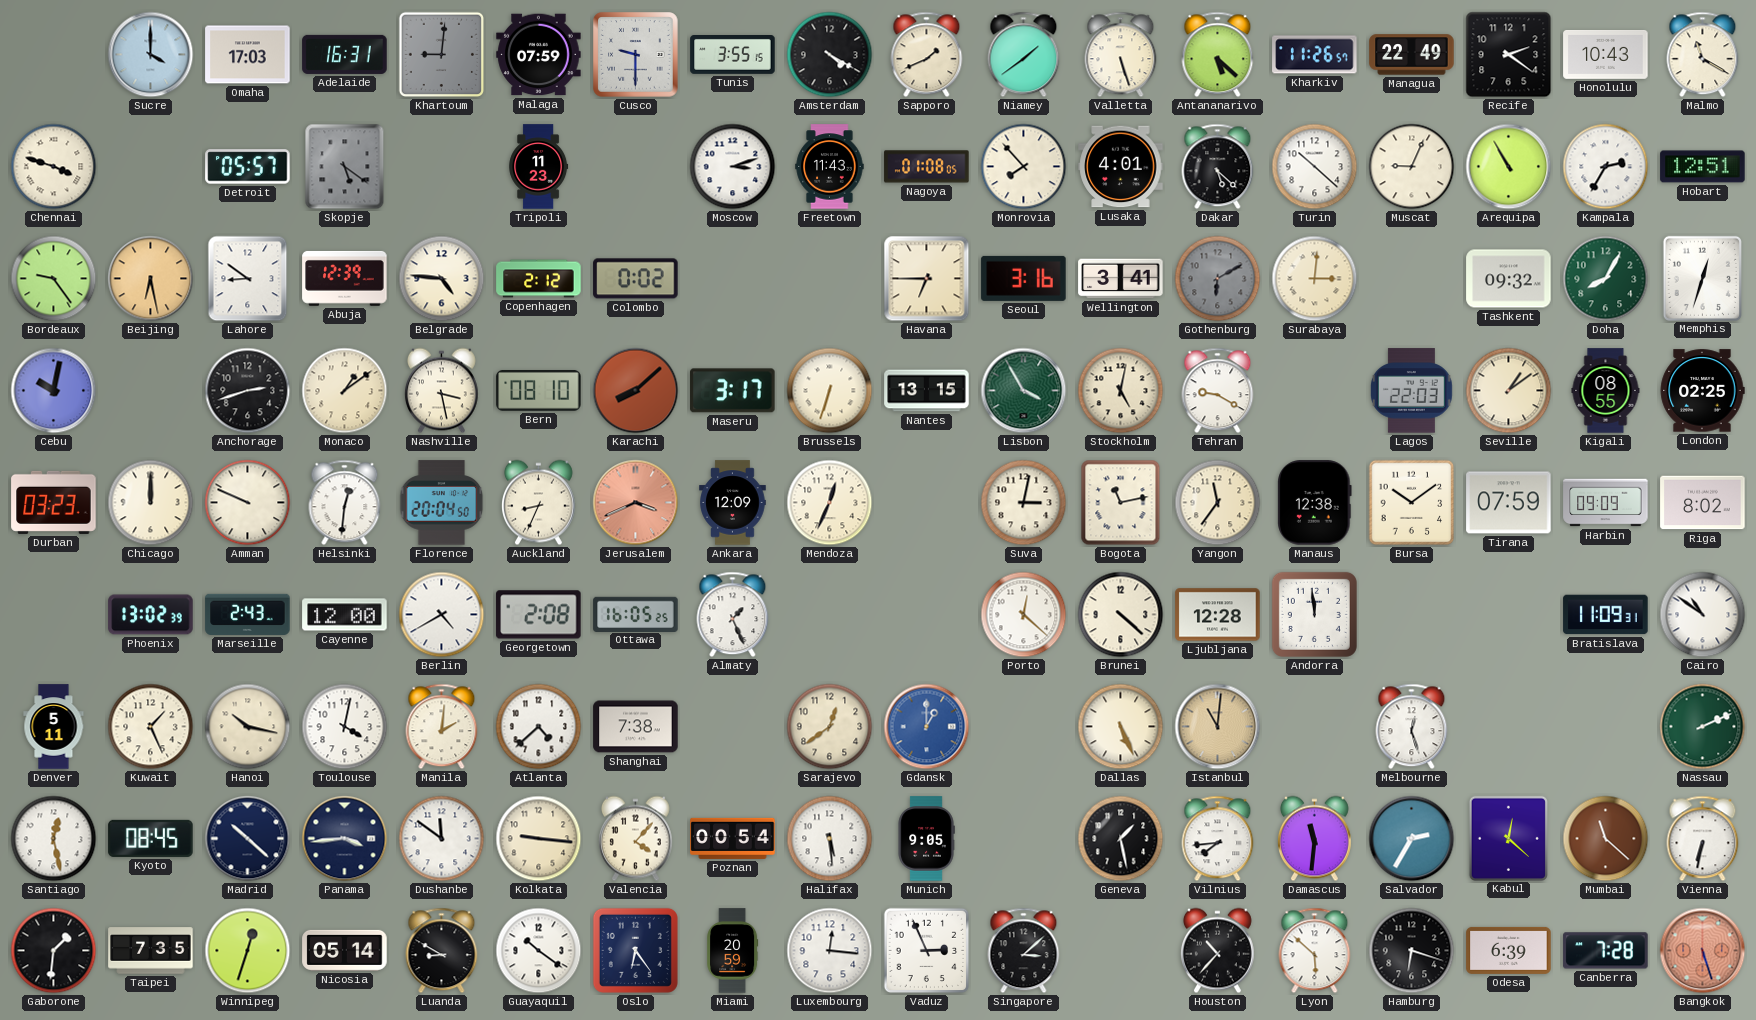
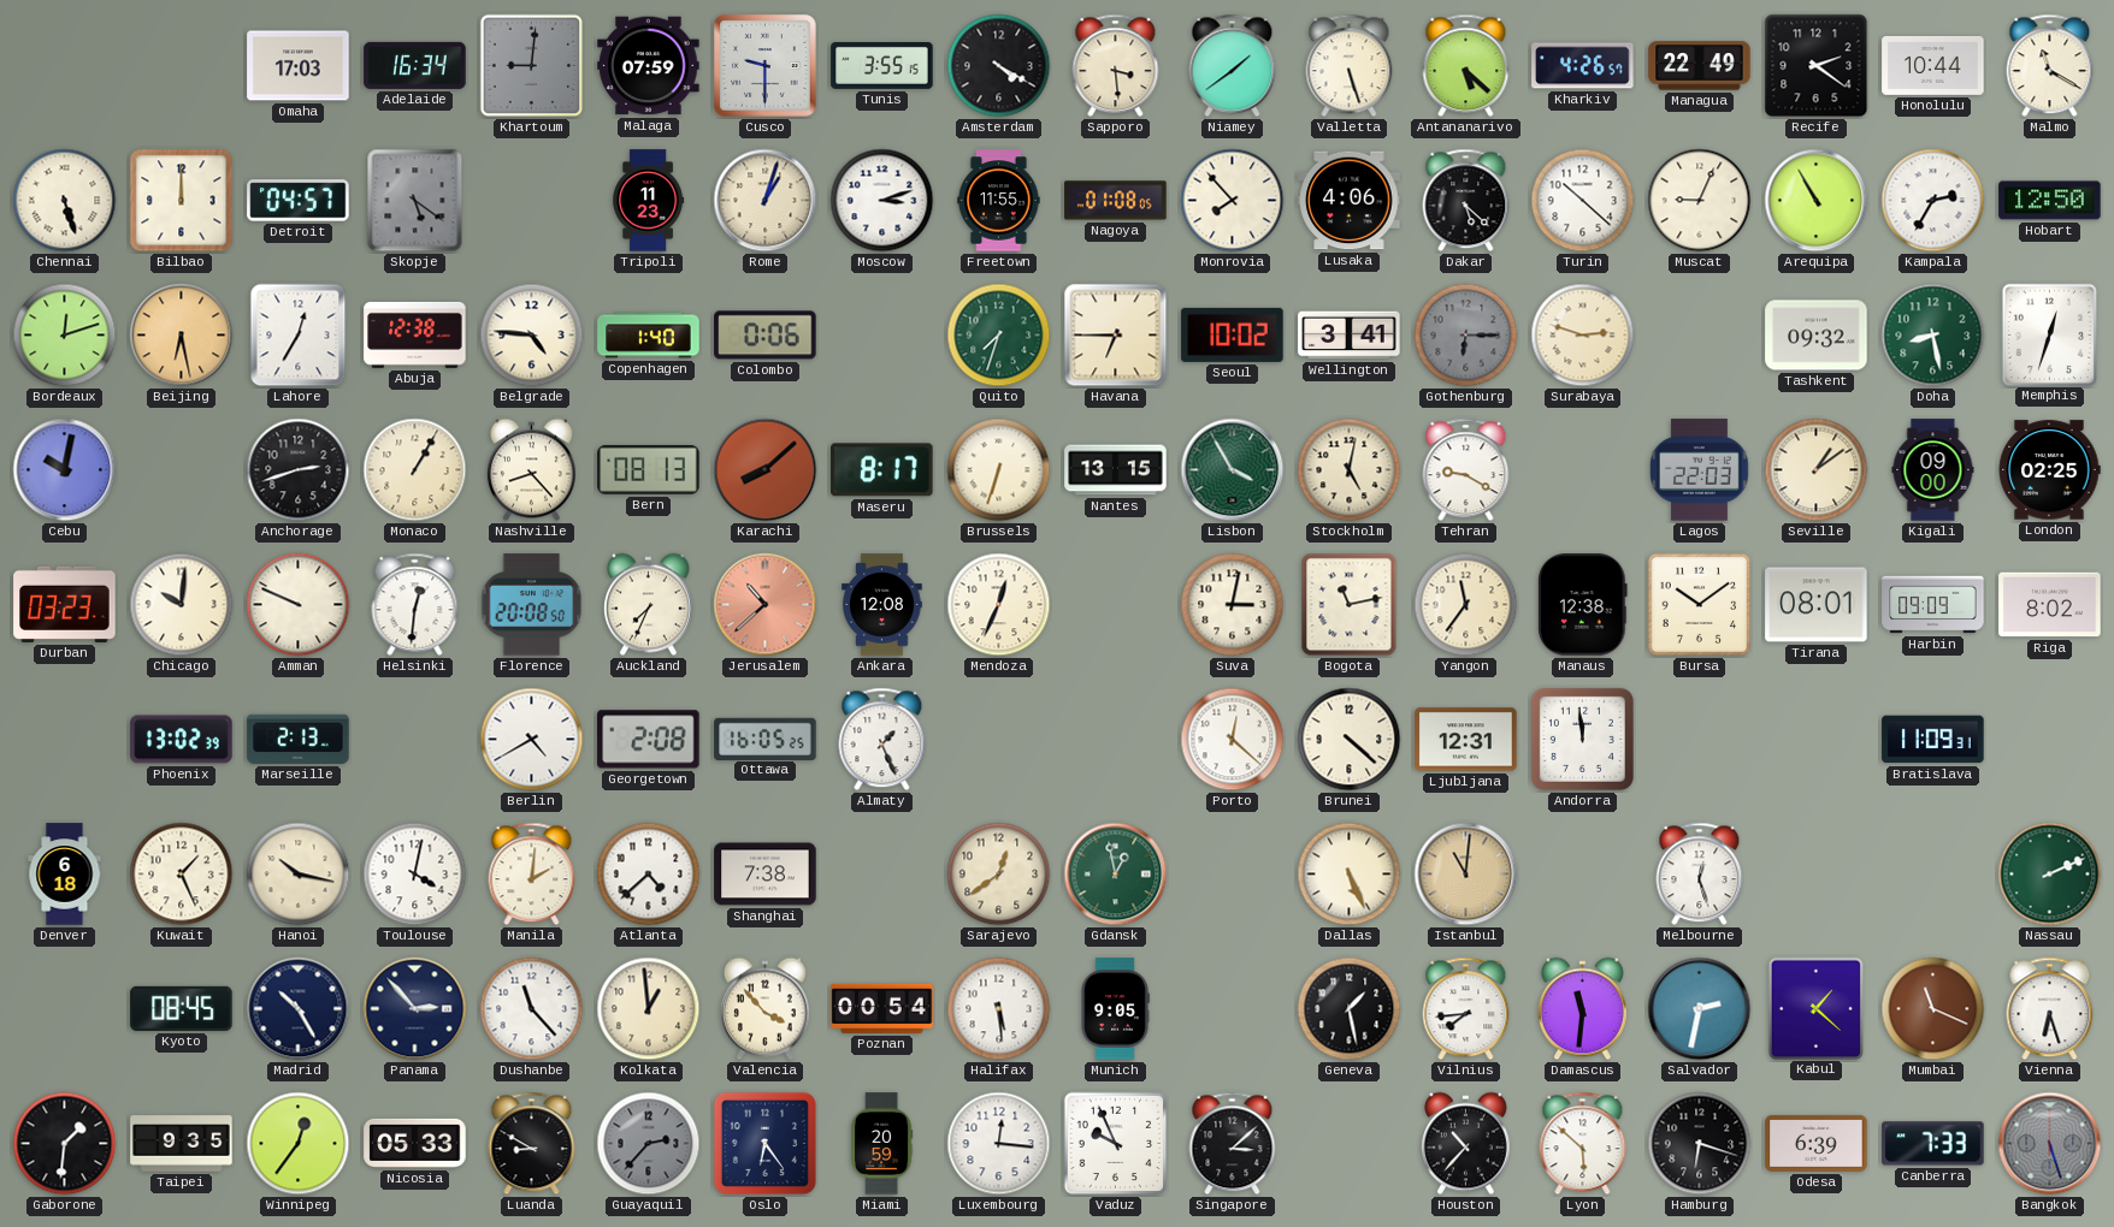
Sucre: 4:00 -> none (151, 55)
Adelaide: 16:31 -> 16:34 (415, 65)
Sapporo: 1:41 -> 3:29 (1116, 66)
Kharkiv: 11:26 -> 4:26 (1583, 66)
Honolulu: 10:43 -> 10:44 (1933, 65)
Chennai: 3:48 -> 5:27 (65, 201)
Bilbao: none -> 12:00 (182, 201)
Detroit: 05:57 -> 04:57 (299, 201)
Rome: none -> 1:03 (766, 201)
Freetown: 11:43 -> 11:55 (999, 201)
Lusaka: 4:01 -> 4:06 (1350, 201)
Hobart: 12:51 -> 12:50 (2050, 201)
Bordeaux: 9:24 -> 12:12 (65, 336)
Lahore: 8:51 -> 12:35 (299, 336)
Abuja: 12:39 -> 12:38 (415, 334)
Copenhagen: 2:12 -> 1:40 (649, 336)
Colombo: 0:02 -> 0:06 (766, 336)
Quito: none -> 7:33 (999, 336)
Seoul: 3:16 -> 10:02 (1233, 334)
Gothenburg: 6:10 -> 6:15 (1466, 336)
Surabaya: 3:01 -> 2:48 (1583, 336)
Doha: 8:05 -> 8:28 (1933, 336)
Monaco: 1:09 -> 1:05 (415, 470)
Nashville: 3:28 -> 8:23 (531, 470)
Bern: 08:10 -> 08:13 (649, 470)
Maseru: 3:17 -> 8:17 (882, 470)
Kigali: 08:55 -> 09:00 (1933, 470)
Chicago: 12:00 -> 10:01 (182, 605)
Florence: 20:04 -> 20:08 (532, 605)
Auckland: 8:34 -> 7:34 (648, 605)
Jerusalem: 3:41 -> 10:38 (766, 605)
Ankara: 12:09 -> 12:08 (882, 605)
Tirana: 07:59 -> 08:01 (1817, 605)
Marseille: 2:43 -> 2:13 (299, 739)
Cayenne: 12:00 -> none (345, 615)
Ljubljana: 12:28 -> 12:31 (1466, 740)
Cairo: 10:51 -> none (1703, 615)
Denver: 5:11 -> 6:18 (65, 875)
Gdansk: 1:00 -> 12:58 (1116, 875)
Gdansk dial: blue -> green (1116, 875)
Santiago: 12:28 -> none (54, 839)
Madrid: 10:22 -> 10:25 (299, 1009)
Panama: 3:44 -> 2:53 (415, 1009)
Dushanbe: 11:51 -> 11:23 (532, 1009)
Kolkata: 9:16 -> 12:59 (649, 1009)
Valencia: 4:07 -> 3:53 (764, 1009)
Salvador: 2:35 -> 2:32 (1700, 1009)
Kabul: 12:22 -> 1:22 (1815, 1008)
Mumbai: 11:22 -> 11:19 (1933, 1009)
Vienna: 6:32 -> 6:27 (2050, 1009)
Taipei: 7:35 -> 9:35 (182, 1144)
Winnipeg: 12:33 -> 12:36 (299, 1144)
Nicosia: 05:14 -> 05:33 (415, 1143)
Guayaquil: 10:21 -> 2:37 (649, 1144)
Guayaquil dial: white -> grey (649, 1144)
Vaduz: 2:56 -> 9:56 (1116, 1144)
Canberra: 7:28 -> 7:33 (1933, 1144)
Bangkok dial: salmon -> grey (2050, 1144)
